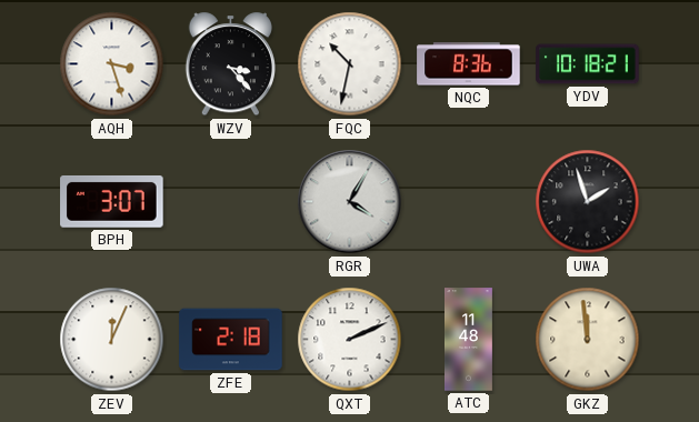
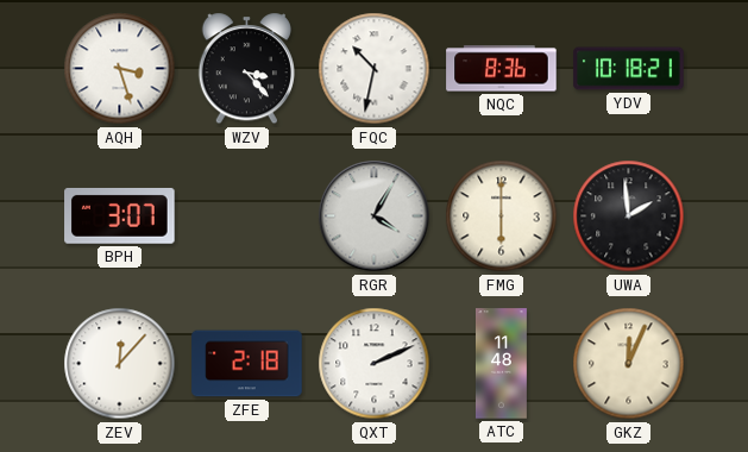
FMG: none -> 6:00 (502, 216)
UWA: 1:57 -> 1:59 (629, 216)
ZEV: 12:04 -> 12:07 (120, 364)
GKZ: 11:59 -> 12:04 (629, 364)
